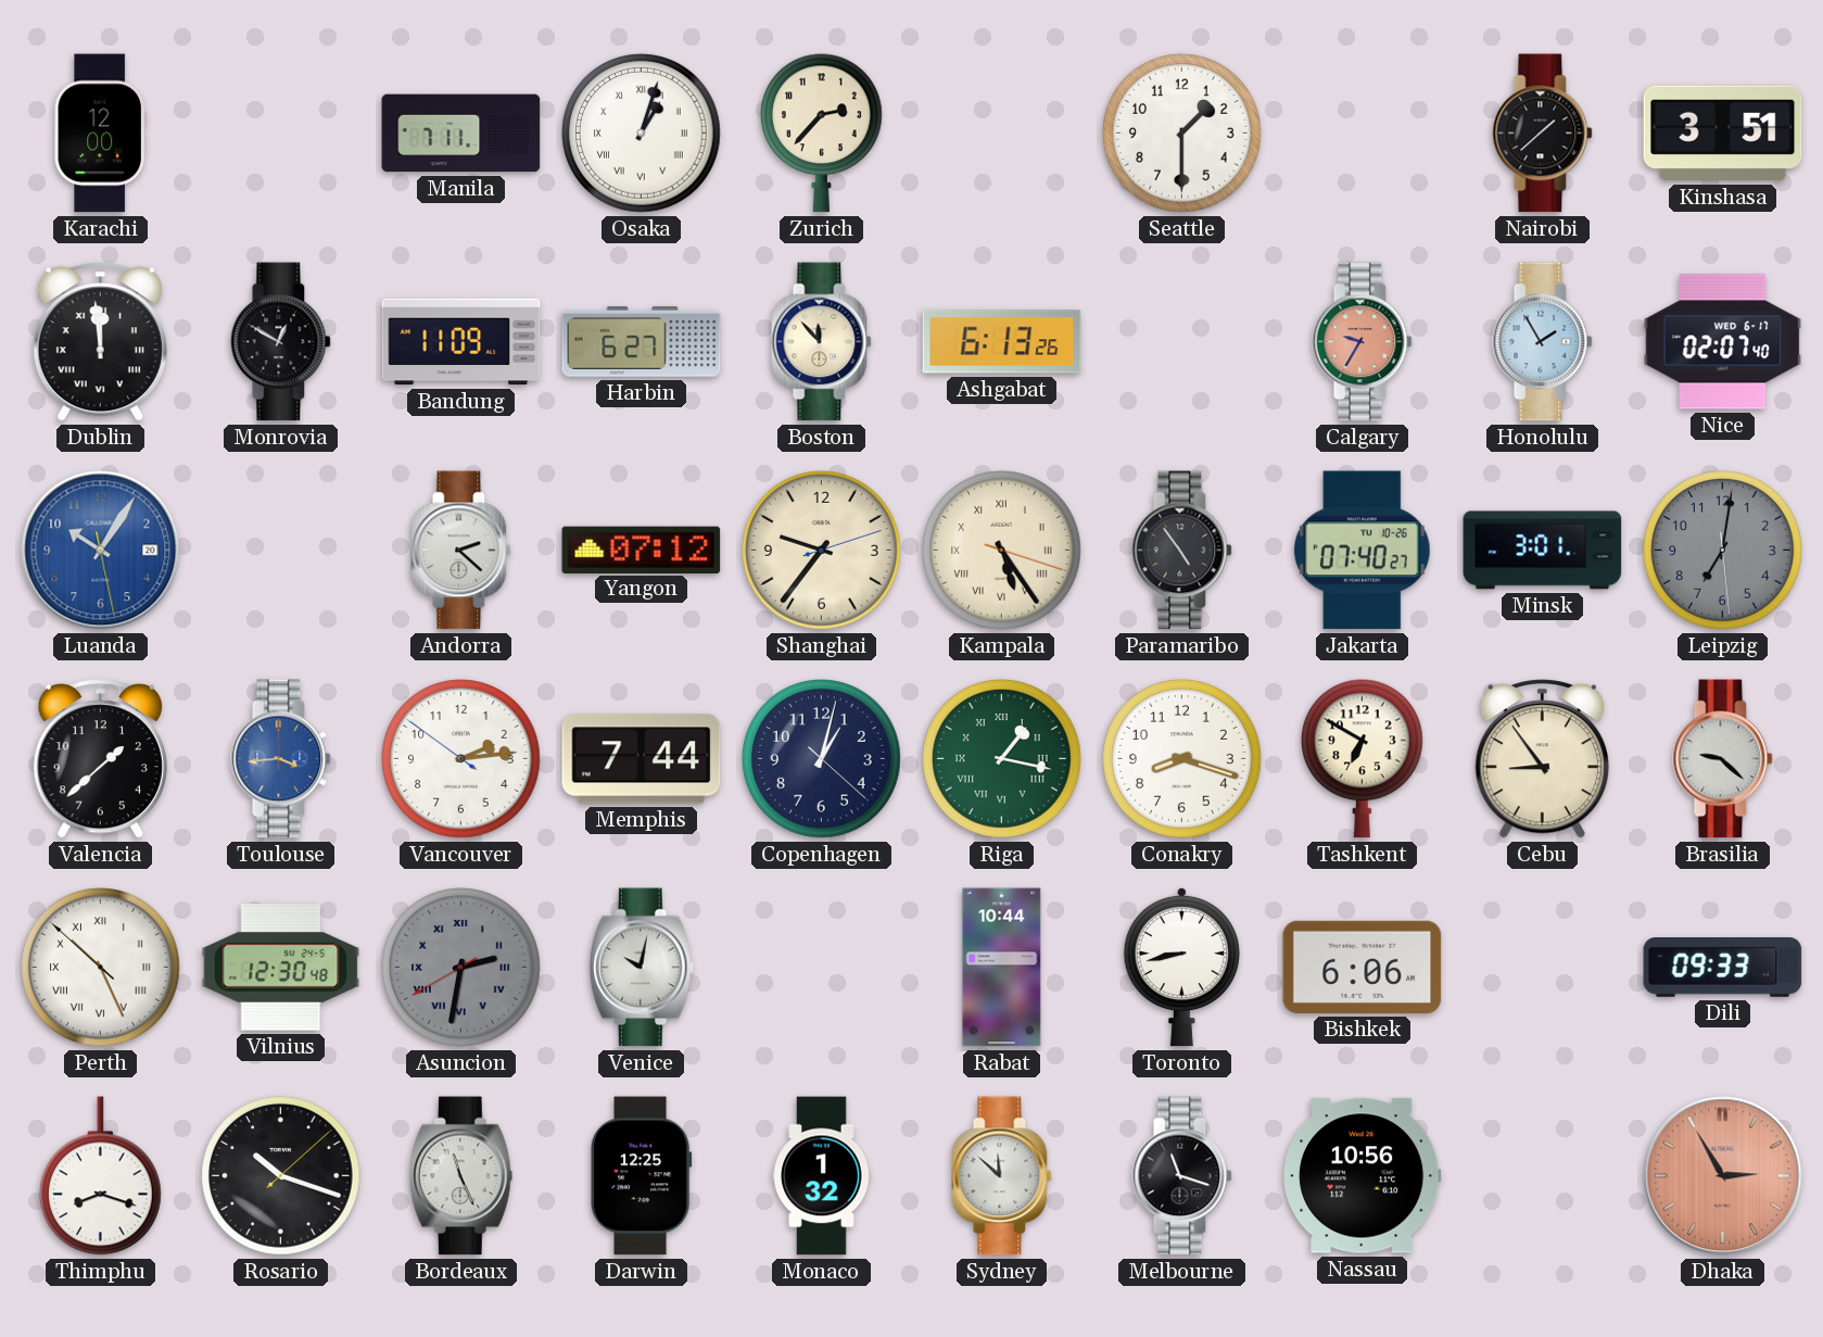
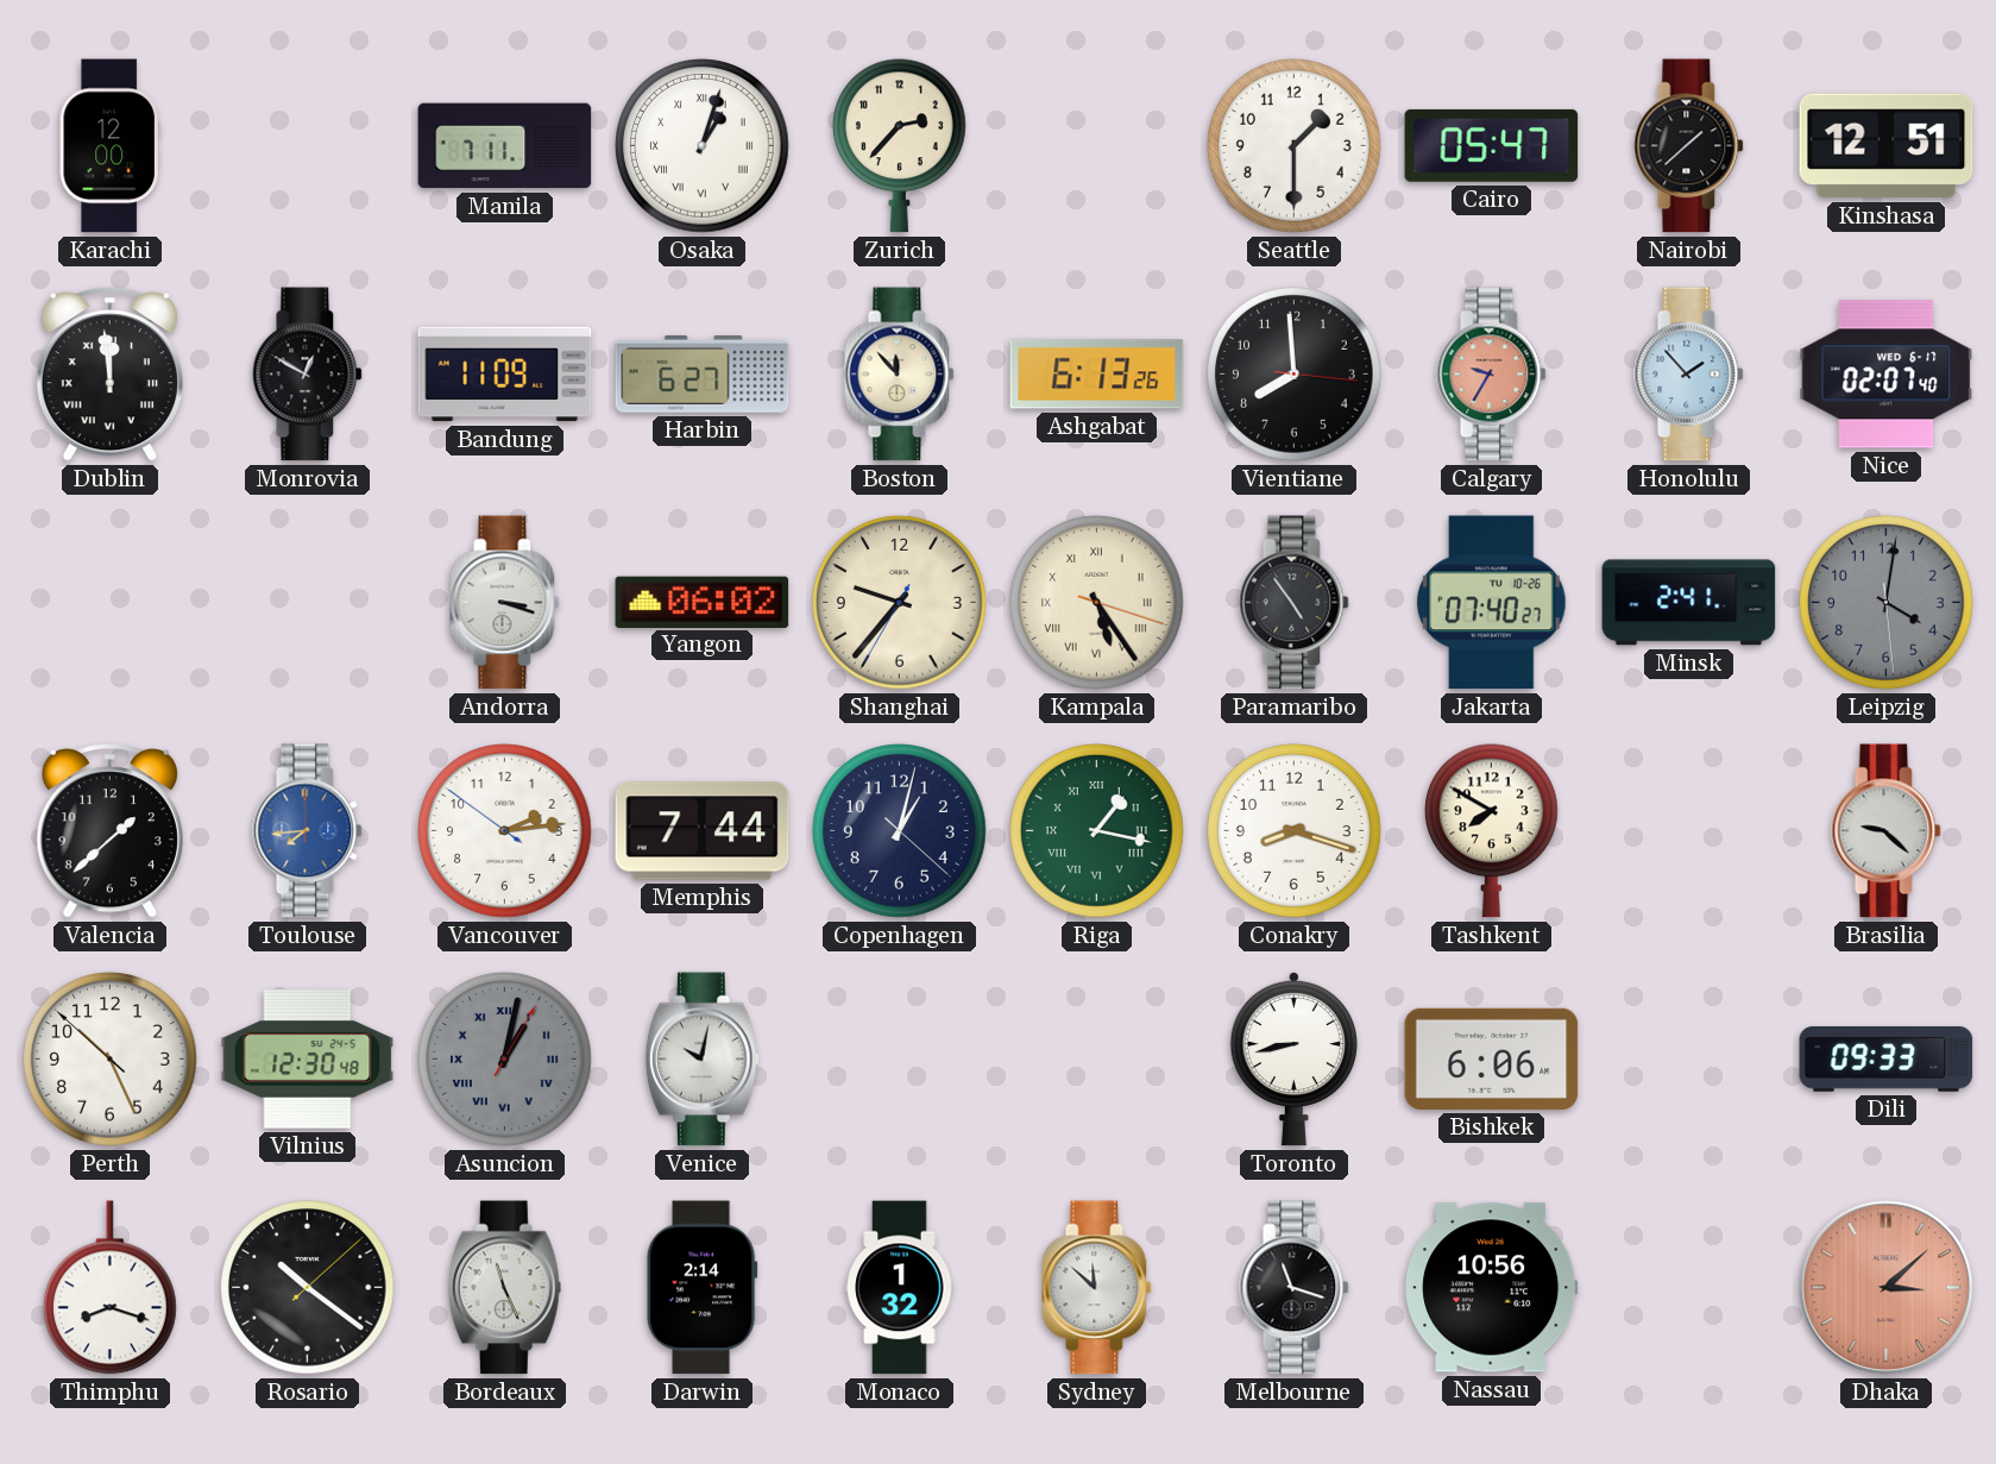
Cairo: none -> 05:47 (1492, 145)
Kinshasa: 3:51 -> 12:51 (1887, 146)
Vientiane: none -> 7:59 (1295, 375)
Honolulu: 1:55 -> 1:53 (1689, 375)
Luanda: 10:05 -> none (101, 551)
Andorra: 2:22 -> 3:18 (505, 603)
Yangon: 07:12 -> 06:02 (703, 602)
Shanghai: 9:36:12 -> 9:36:35 (900, 603)
Minsk: 3:01 -> 2:41 (1689, 603)
Leipzig: 7:01 -> 4:01 (1887, 603)
Toulouse: 3:44 -> 7:44 (308, 831)
Tashkent: 6:50 -> 7:50 (1492, 831)
Cebu: 8:54 -> none (1542, 759)
Perth numerals: Roman -> Arabic (111, 1060)
Asuncion: 2:31 -> 1:02 (505, 1060)
Rabat: 10:44 -> none (1002, 968)
Rosario: 10:18 -> 10:21 (308, 1288)
Darwin: 12:25 -> 2:14 (701, 1288)
Dhaka: 2:55 -> 3:08 (1887, 1288)
